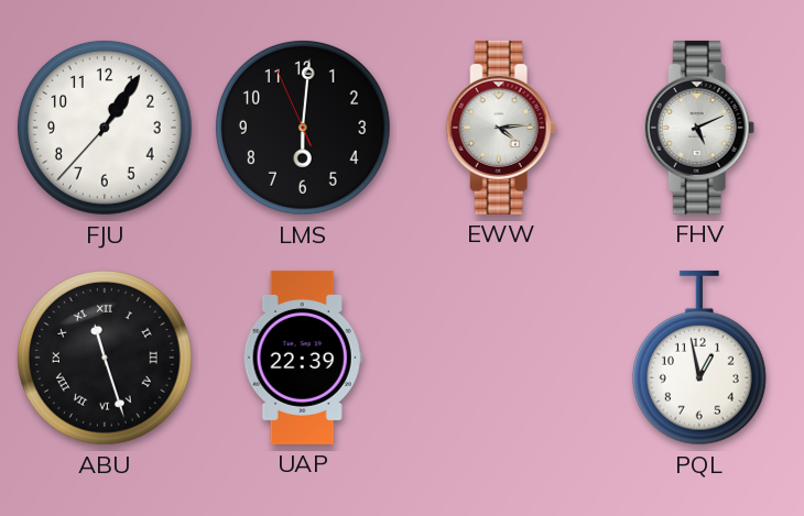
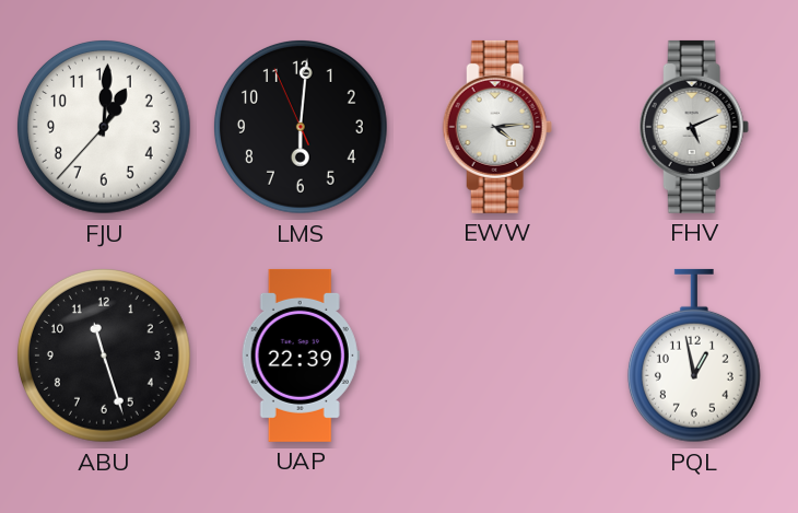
FJU: 1:05 -> 1:00 (104, 127)
ABU numerals: Roman -> Arabic (104, 355)
